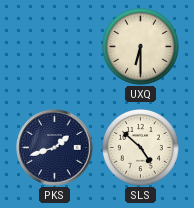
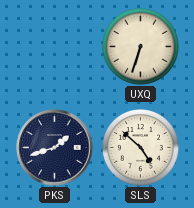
UXQ: 6:30 -> 6:33 (140, 46)
